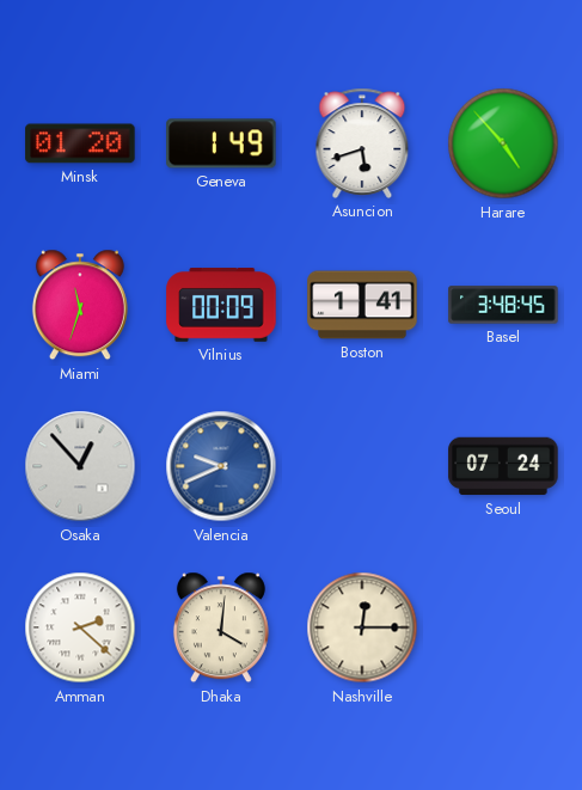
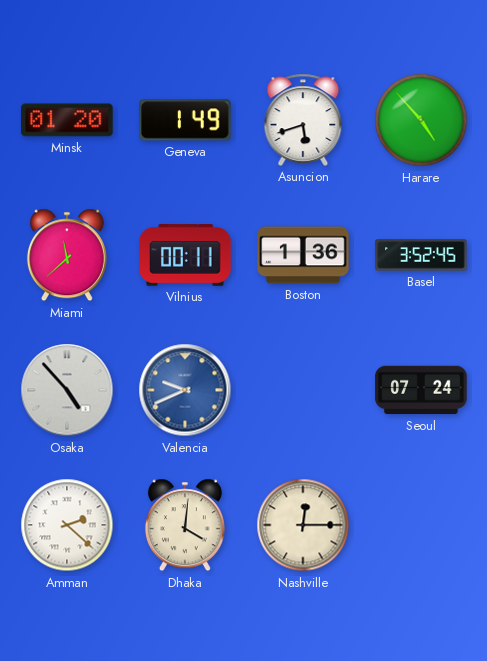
Miami: 11:33 -> 11:38 (67, 255)
Vilnius: 00:09 -> 00:11 (185, 255)
Boston: 1:41 -> 1:36 (303, 255)
Basel: 3:48 -> 3:52 (421, 255)
Osaka: 12:53 -> 4:53 (67, 390)
